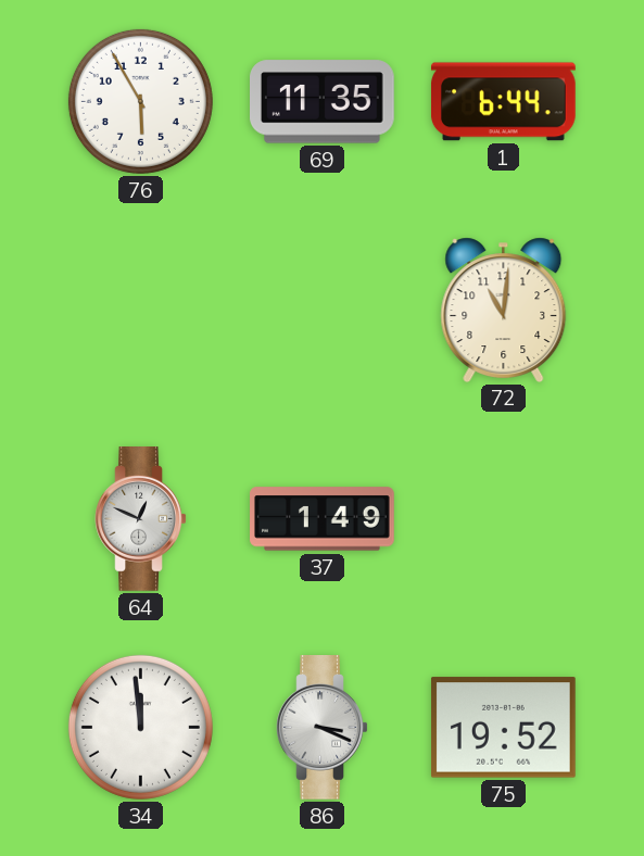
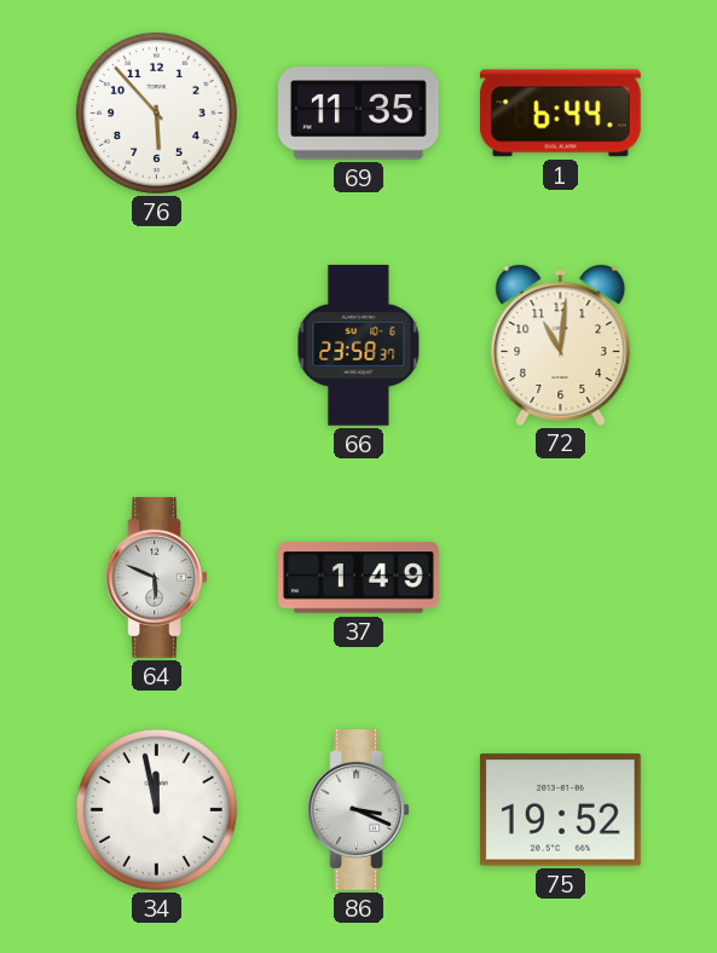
76: 5:55 -> 5:53 (156, 112)
66: none -> 23:58 (359, 346)
64: 12:49 -> 5:49 (157, 578)
34: 11:59 -> 11:58 (156, 809)
